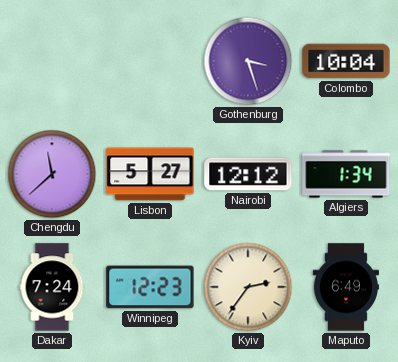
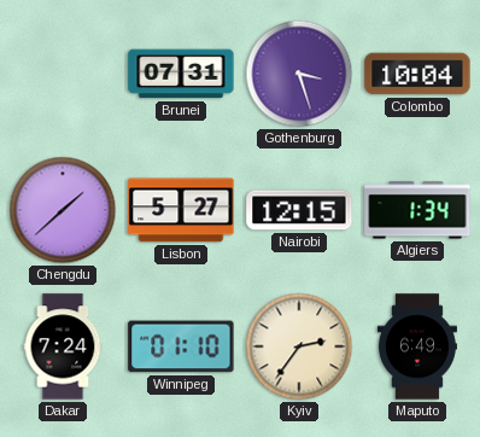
Brunei: none -> 07:31 (181, 74)
Chengdu: 11:38 -> 1:38 (63, 210)
Nairobi: 12:12 -> 12:15 (299, 210)
Winnipeg: 12:23 -> 01:10 (181, 346)
